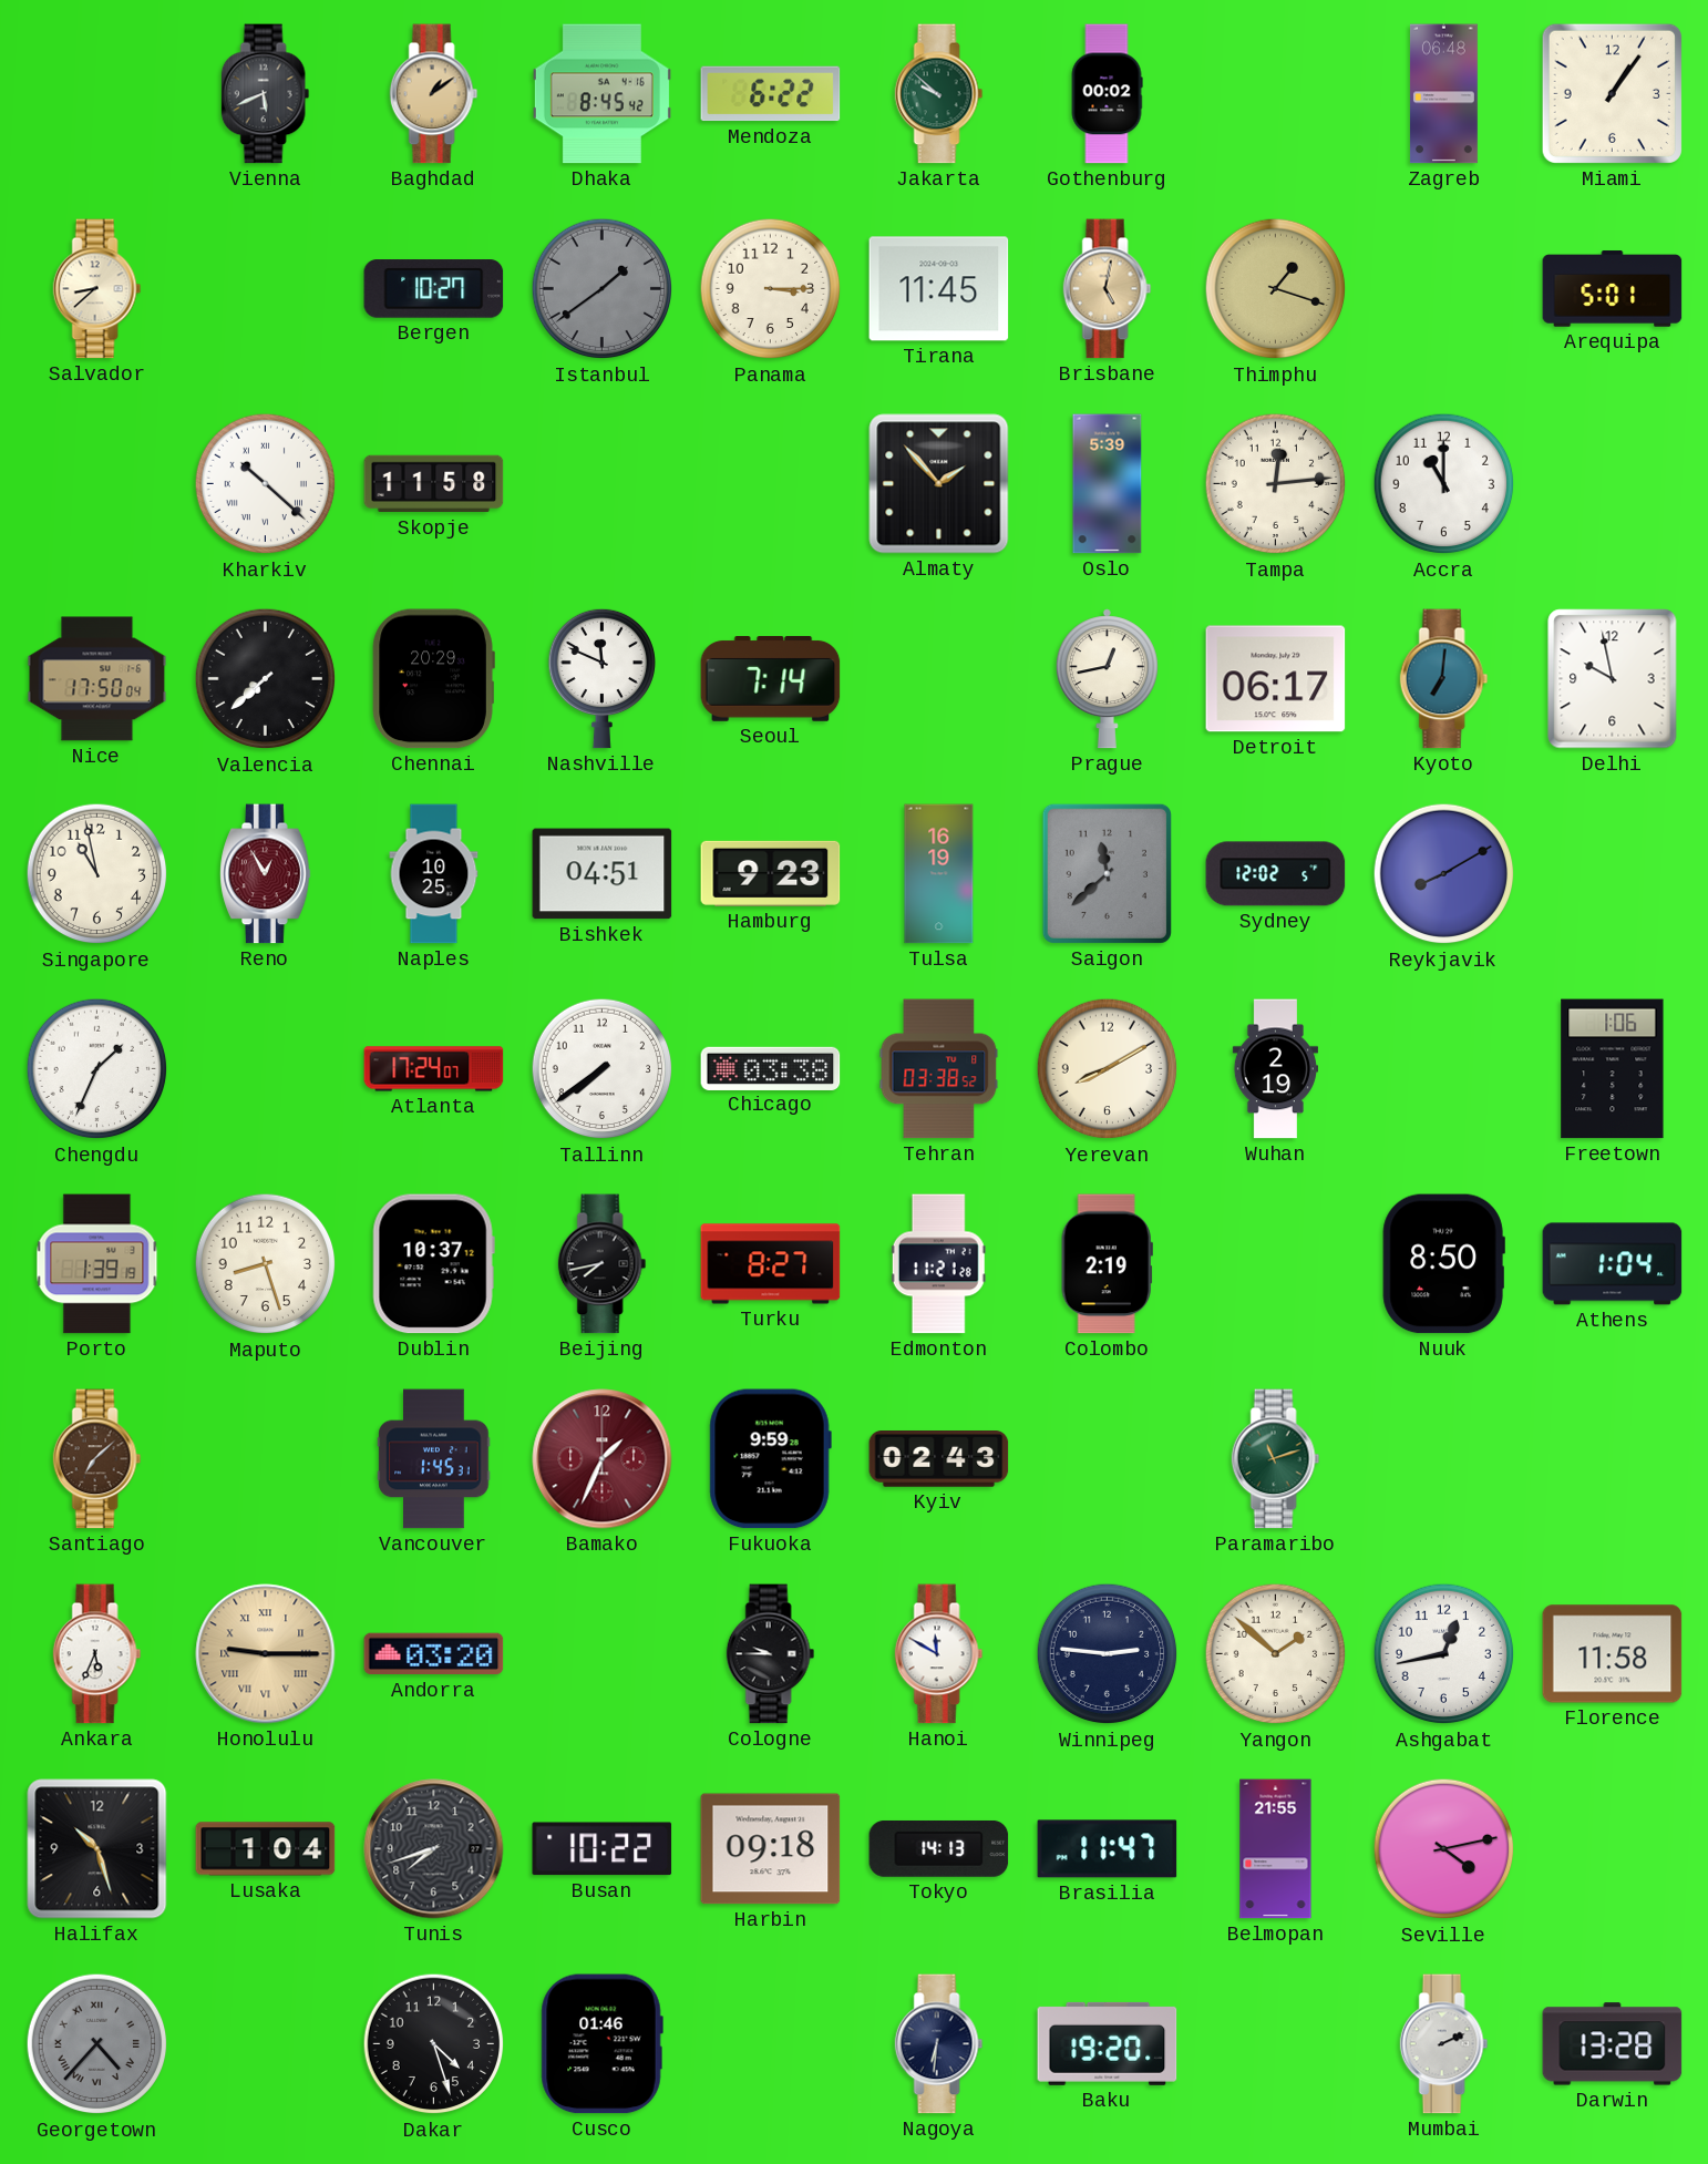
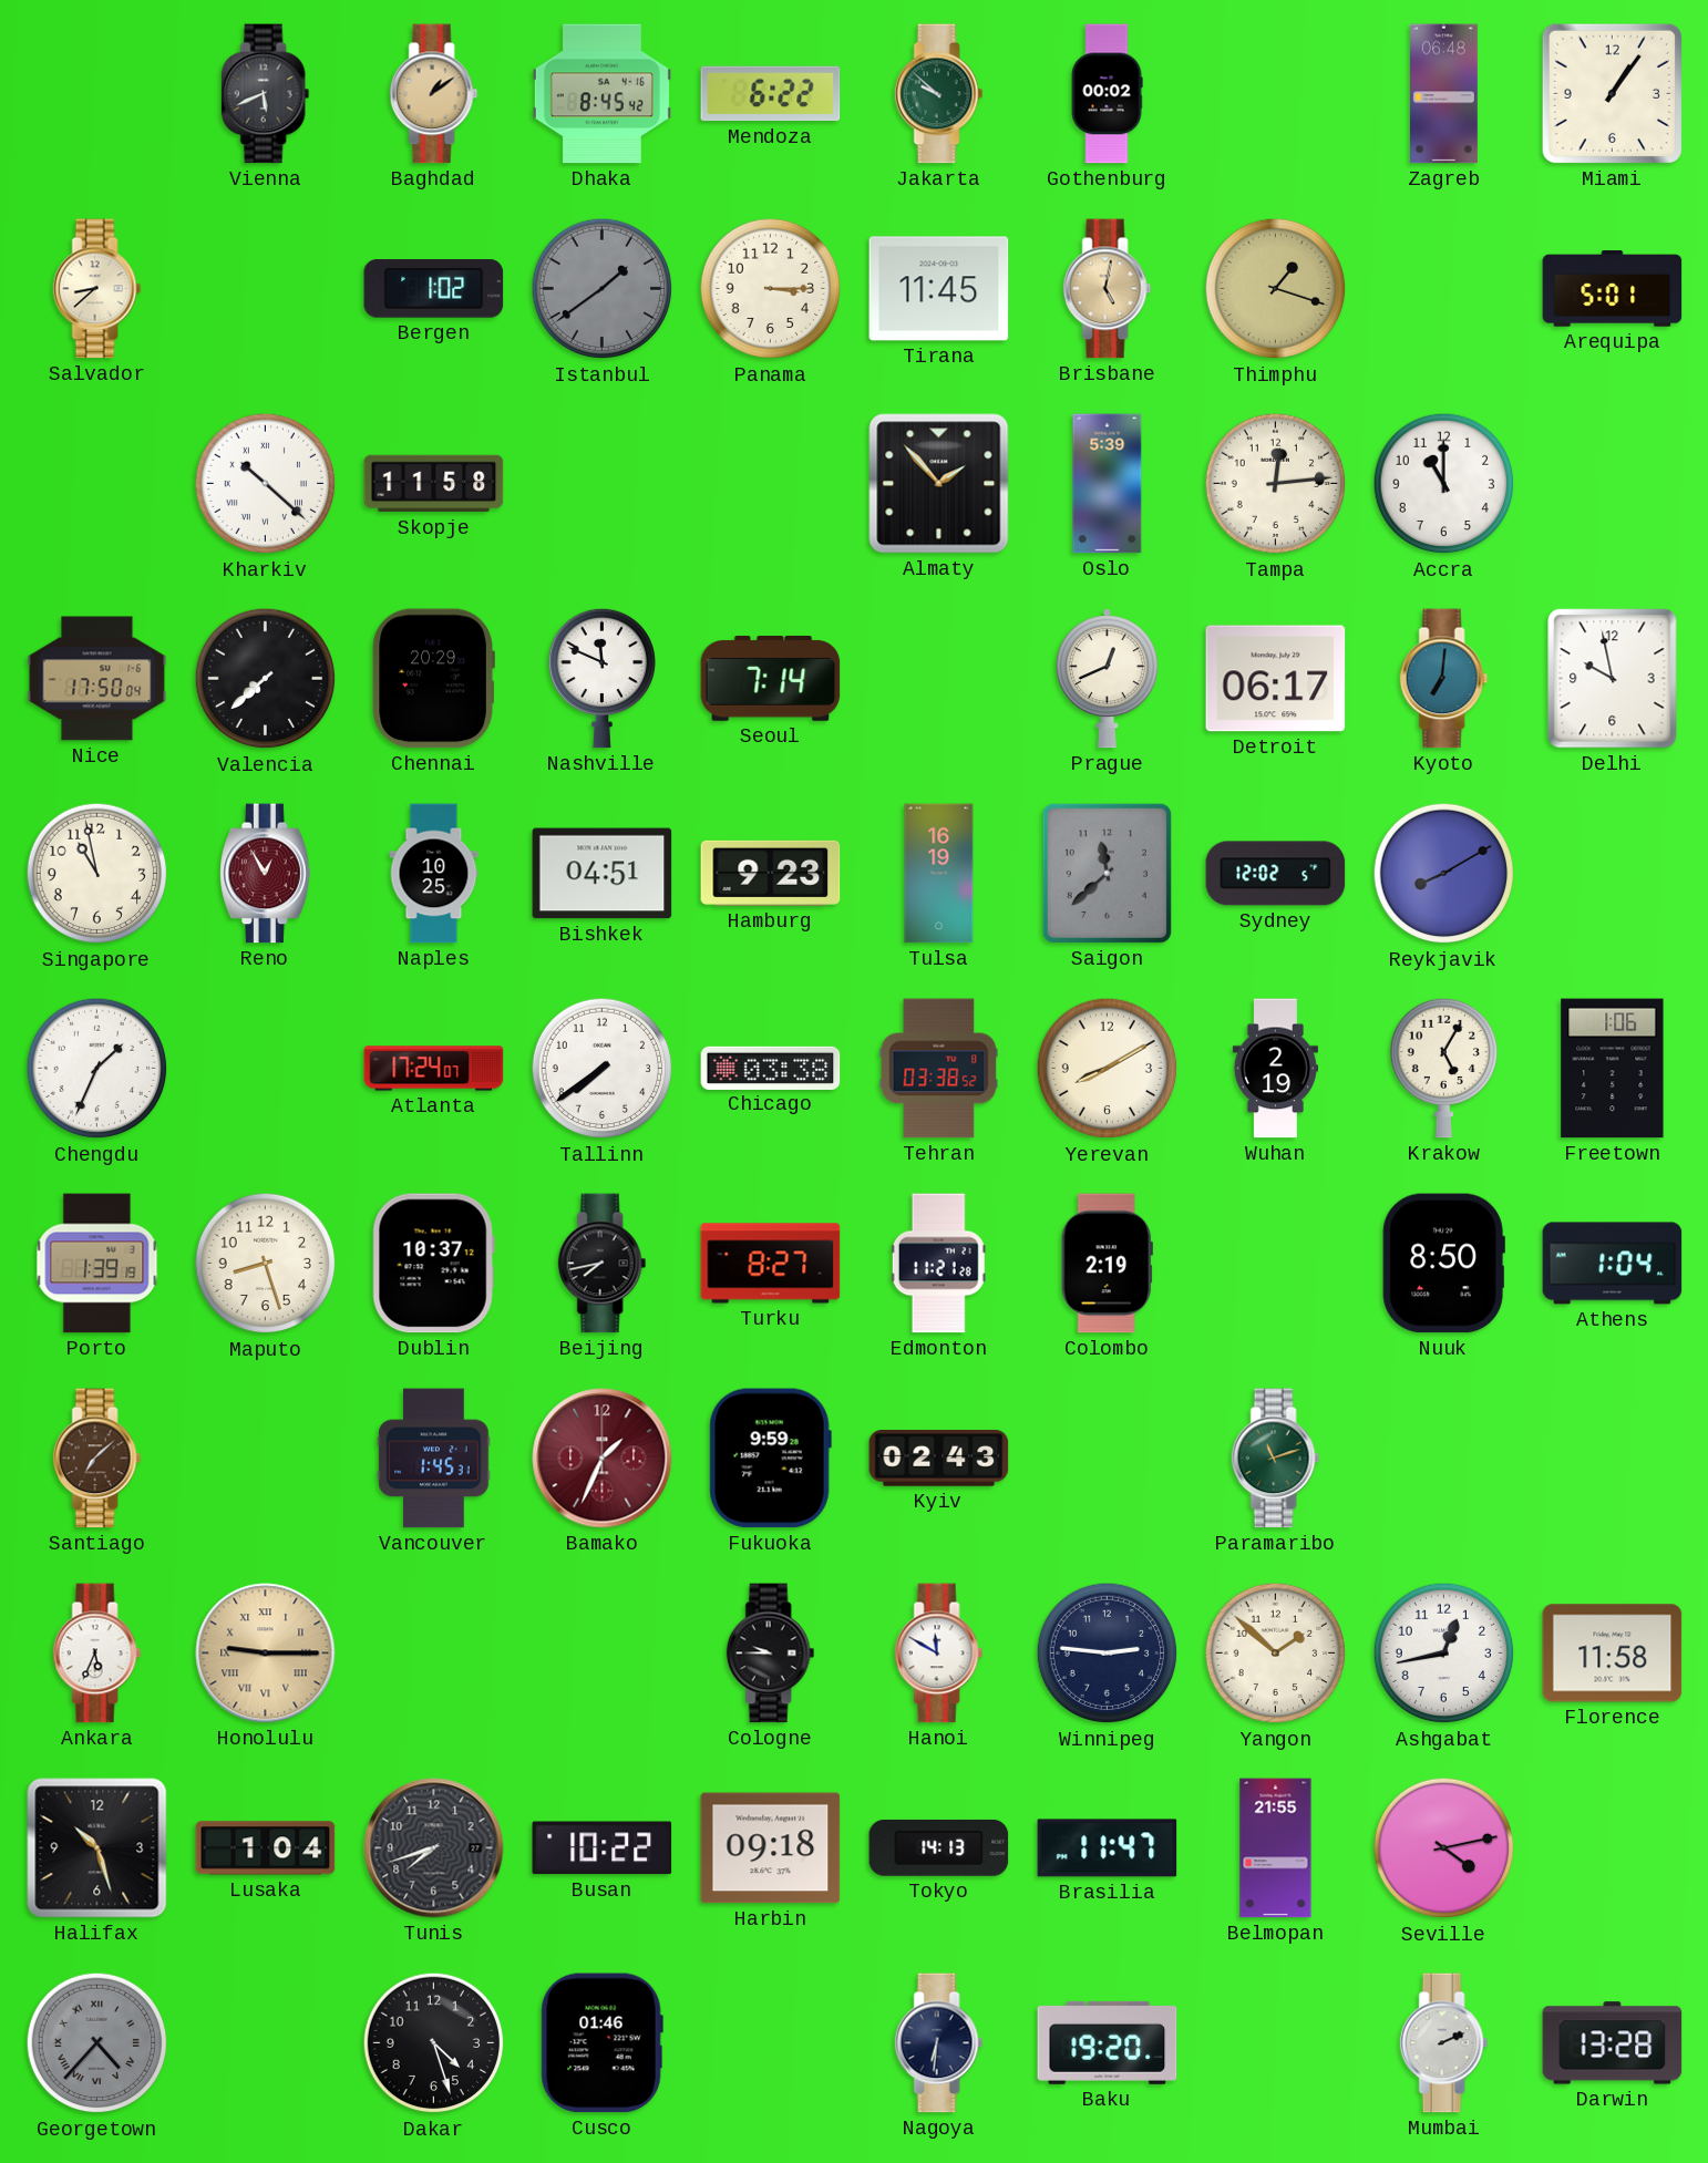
Bergen: 10:27 -> 1:02 (434, 289)
Prague: 12:43 -> 12:41 (1107, 679)
Krakow: none -> 5:05 (1443, 1068)
Andorra: 03:20 -> none (434, 1654)
